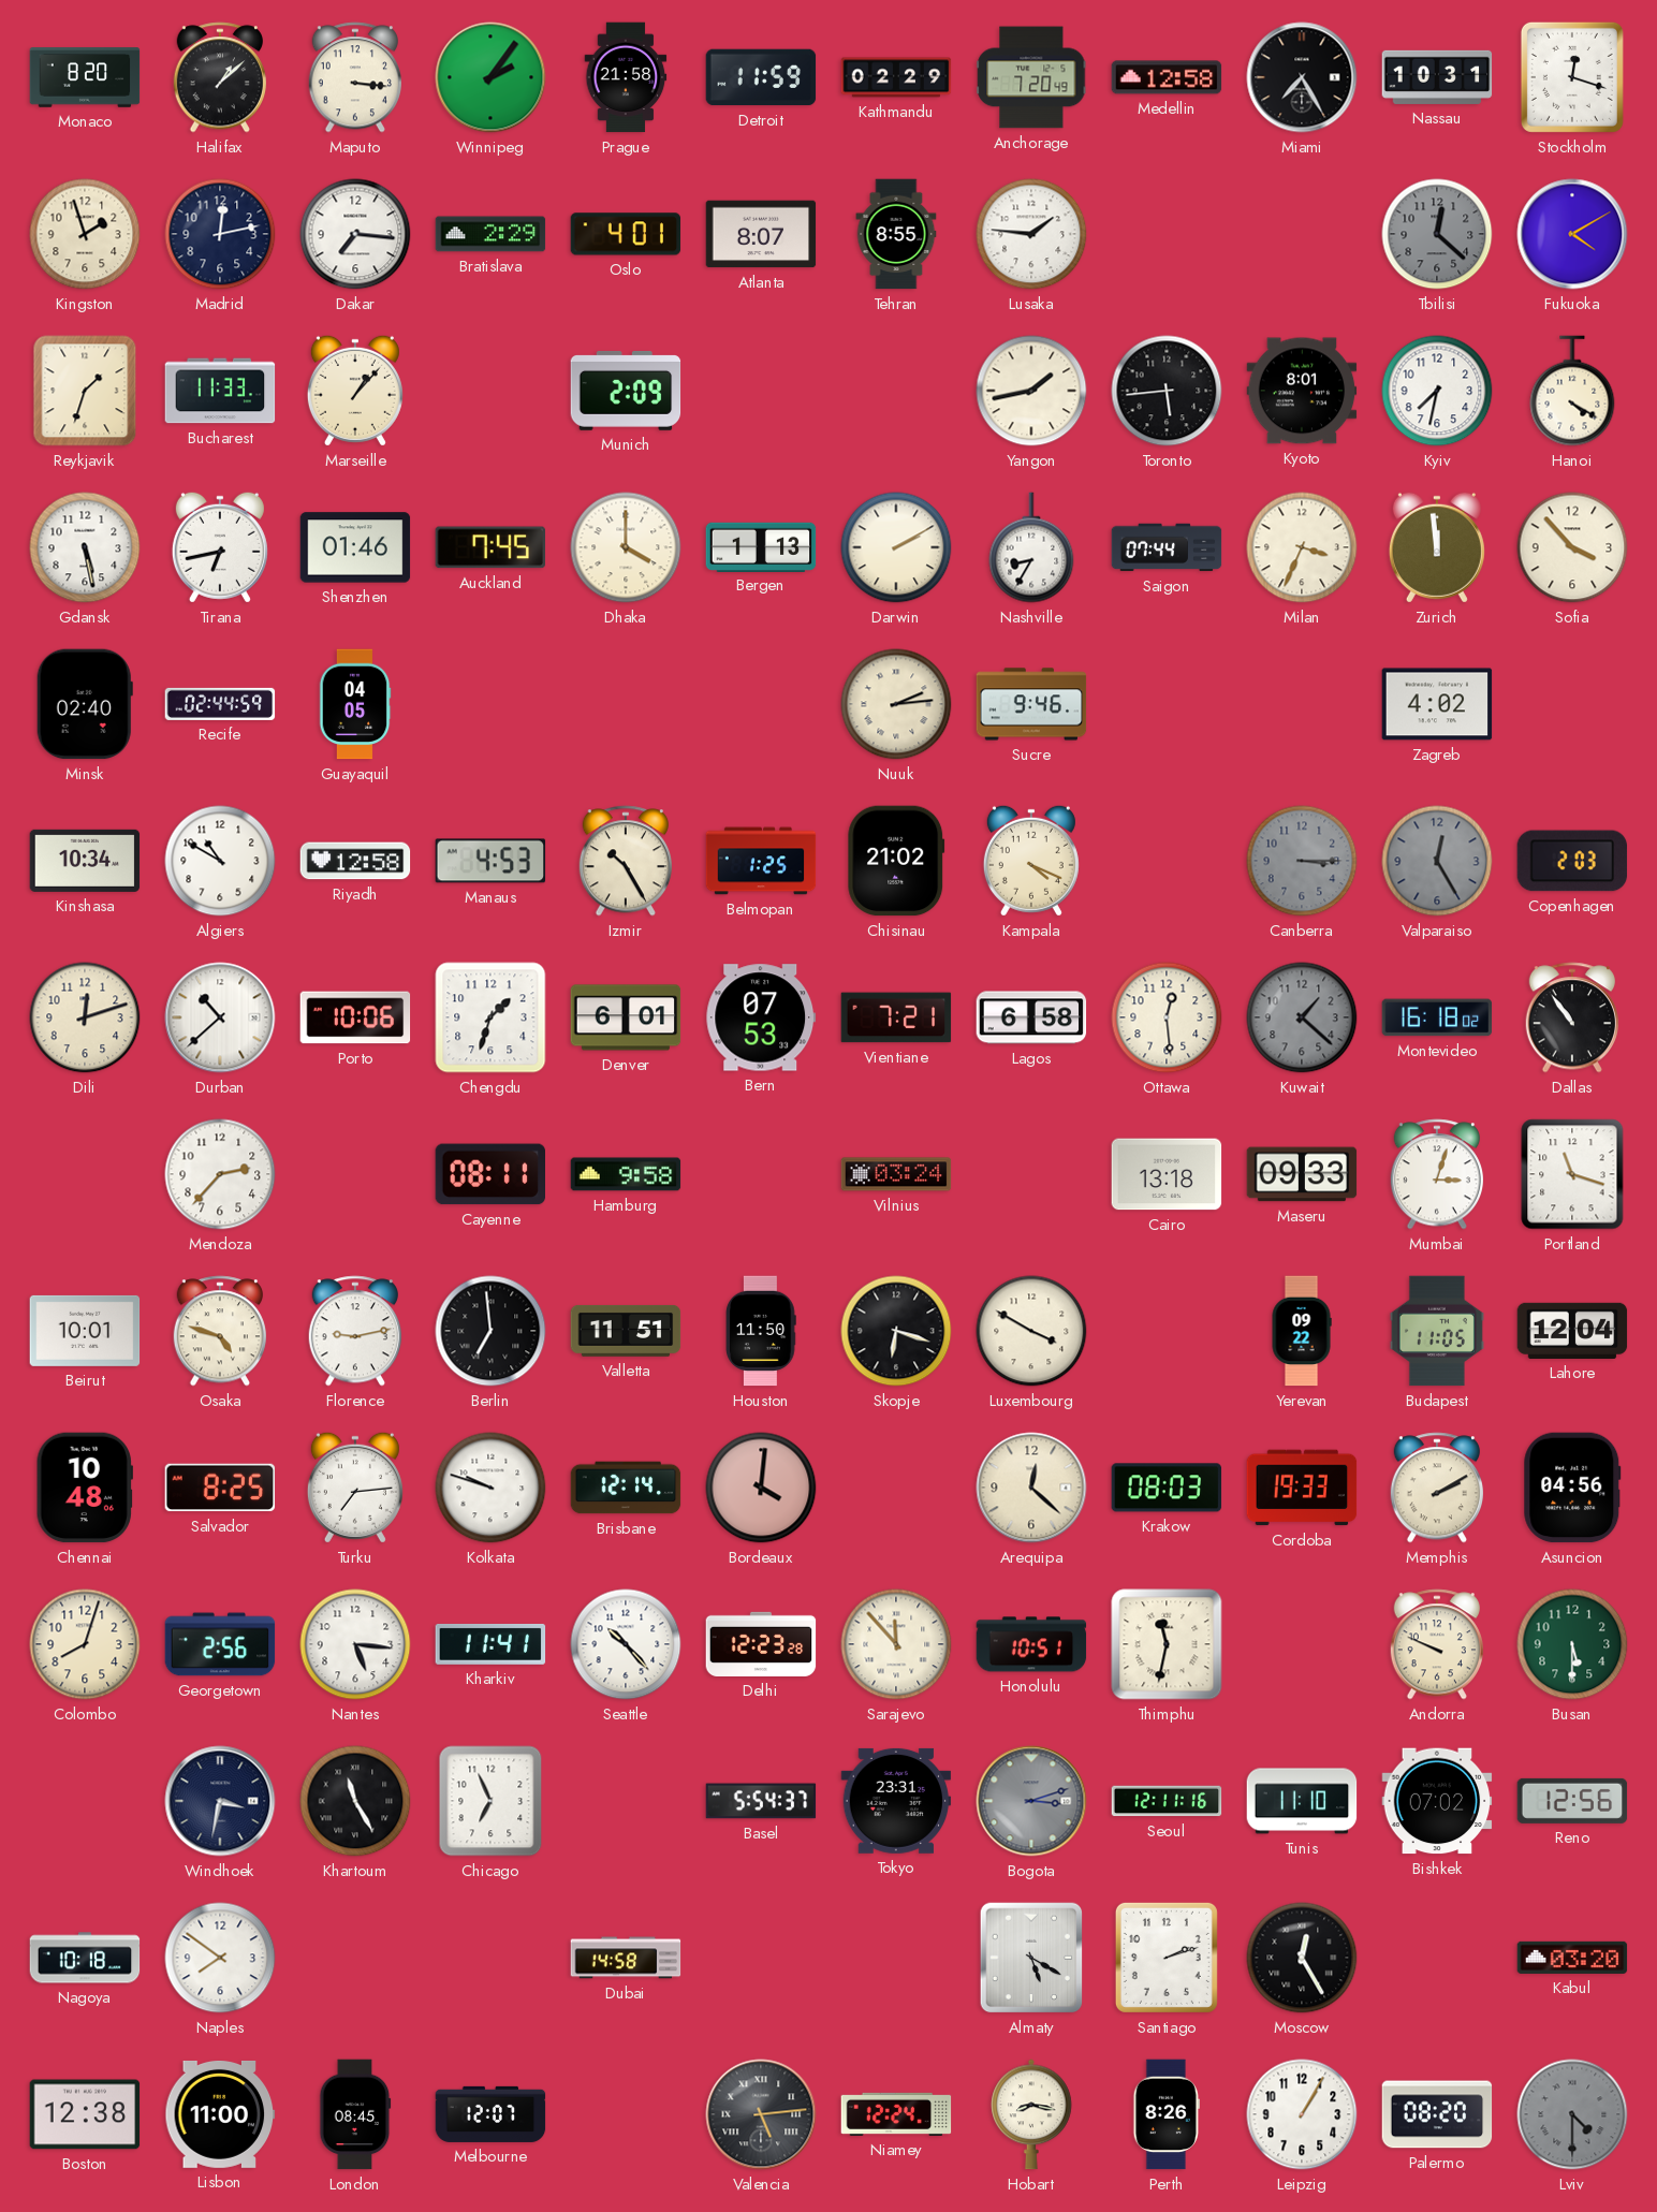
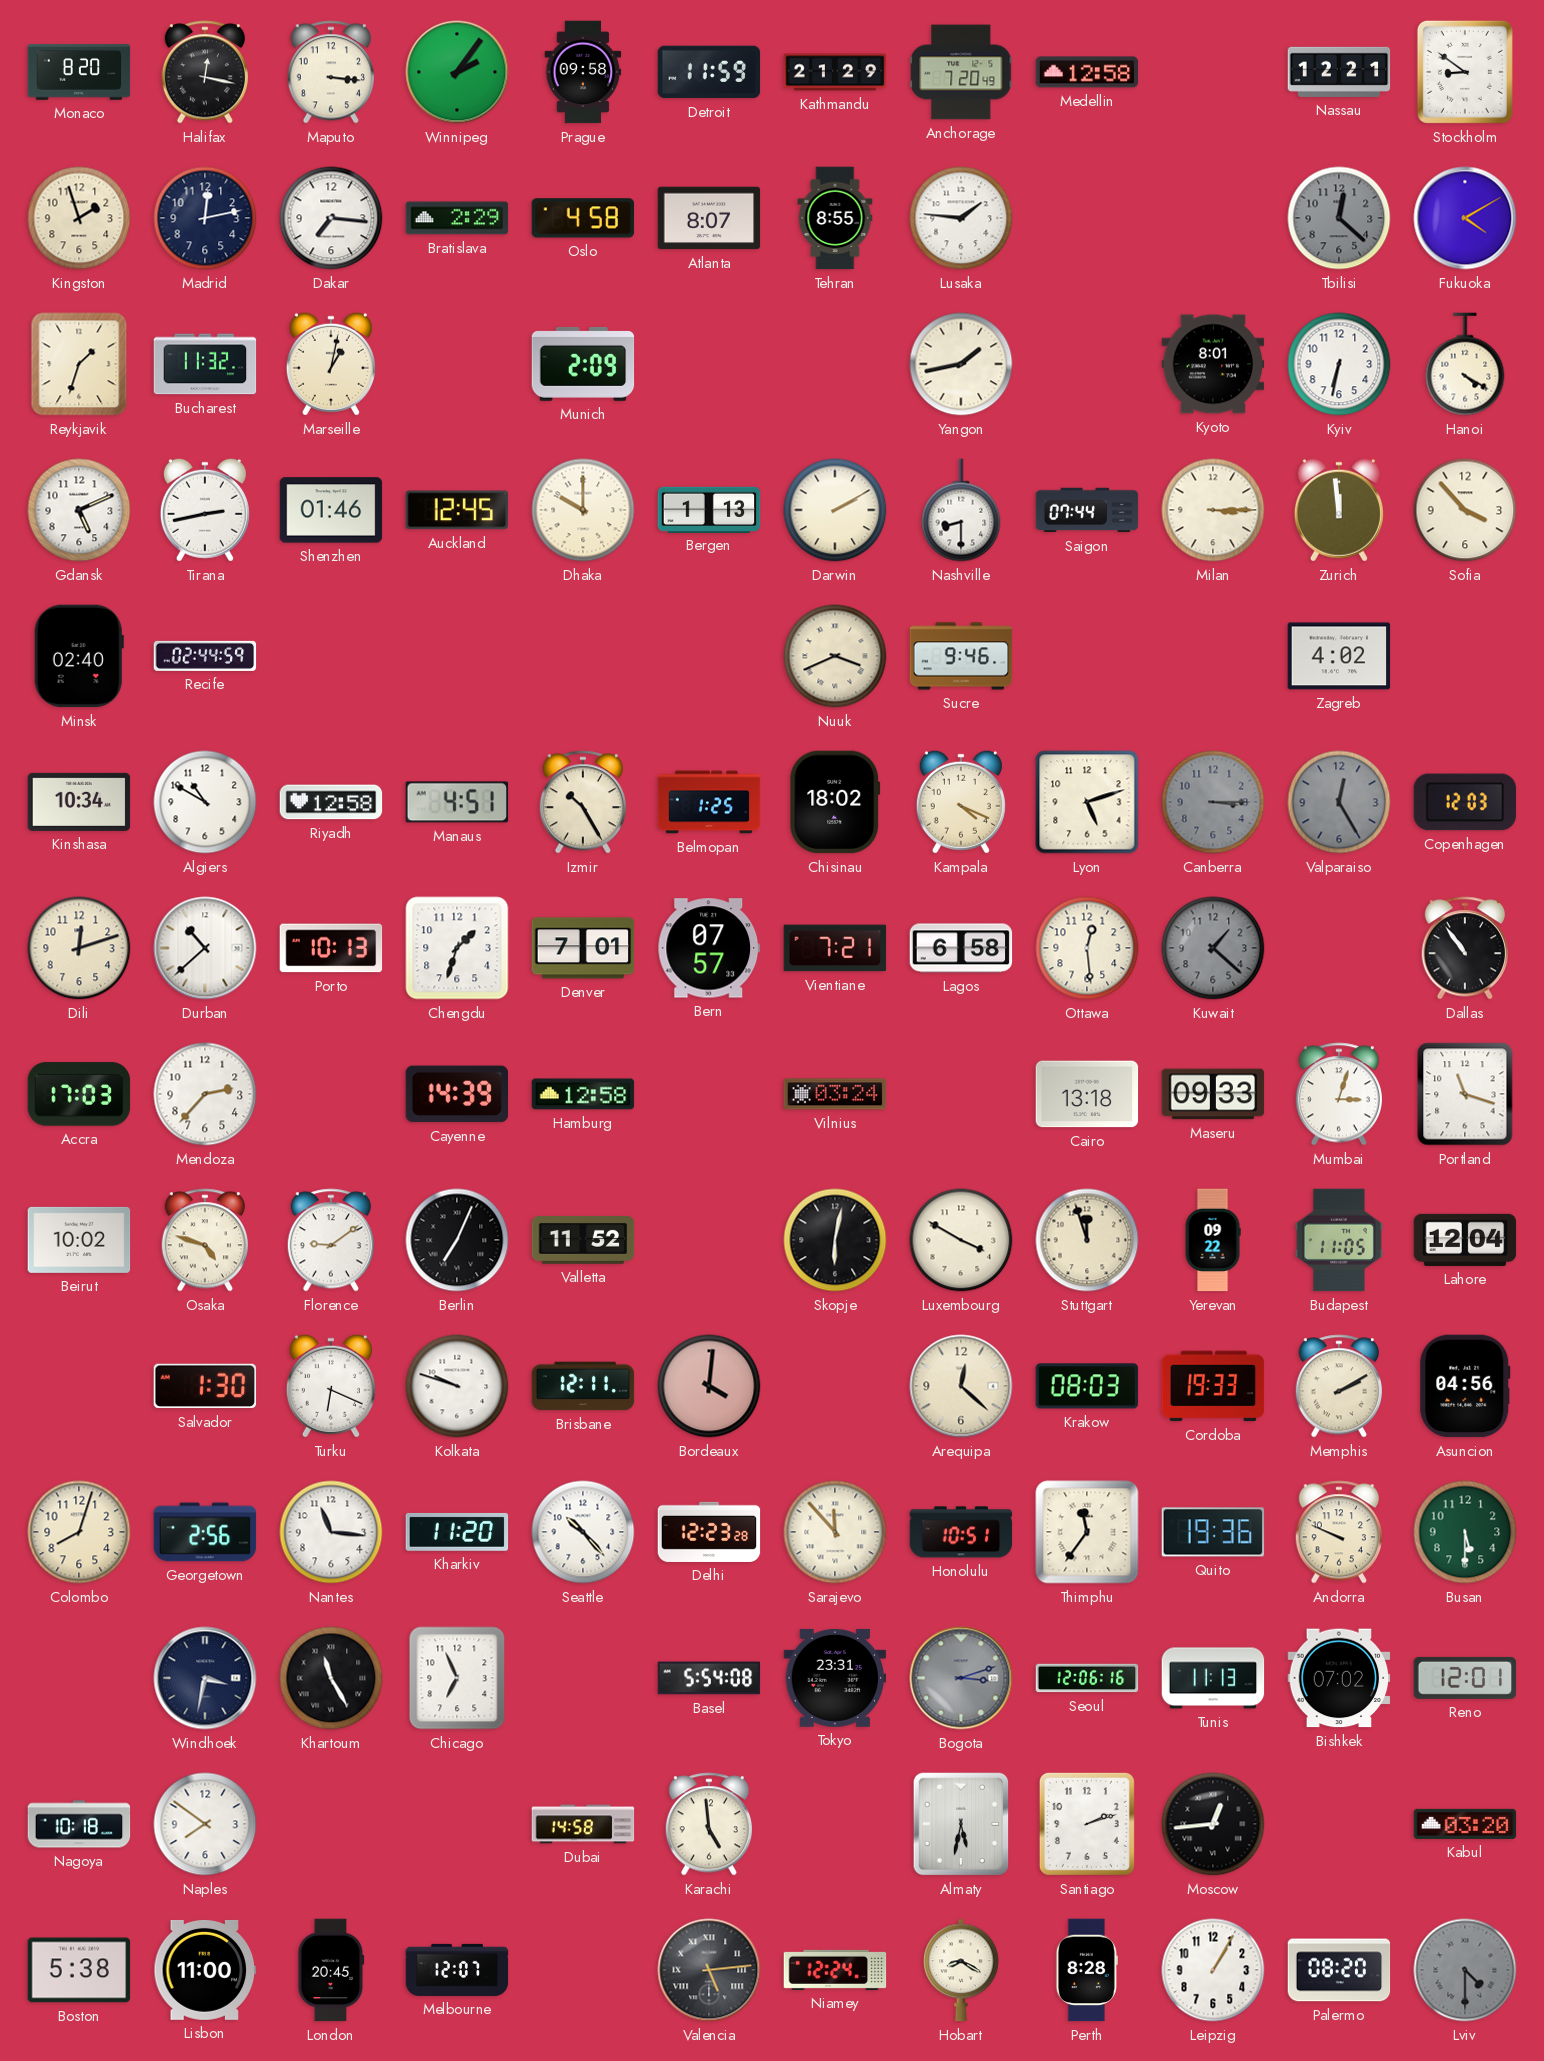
Halifax: 1:08 -> 12:17 (204, 72)
Prague: 21:58 -> 09:58 (583, 72)
Kathmandu: 02:29 -> 21:29 (835, 72)
Miami: 7:25 -> none (1302, 77)
Nassau: 10:31 -> 12:21 (1339, 72)
Stockholm: 12:18 -> 8:51 (1465, 72)
Oslo: 4:01 -> 4:58 (583, 218)
Bucharest: 11:33 -> 11:32 (205, 364)
Marseille: 1:07 -> 1:02 (331, 364)
Toronto: 5:44 -> none (1167, 391)
Kyiv: 7:32 -> 6:32 (1339, 364)
Gdansk: 5:28 -> 5:11 (79, 510)
Tirana: 6:43 -> 2:43 (205, 510)
Auckland: 7:45 -> 12:45 (456, 510)
Dhaka: 4:00 -> 10:00 (583, 510)
Nashville: 8:35 -> 8:30 (961, 510)
Milan: 3:34 -> 3:15 (1213, 510)
Guayaquil: 04:05 -> none (355, 704)
Nuuk: 2:14 -> 3:41 (835, 656)
Manaus: 4:53 -> 4:51 (457, 802)
Chisinau: 21:02 -> 18:02 (835, 802)
Lyon: none -> 5:12 (1087, 802)
Copenhagen: 2:03 -> 12:03 (1465, 802)
Porto: 10:06 -> 10:13 (331, 948)
Denver: 6:01 -> 7:01 (583, 948)
Bern: 07:53 -> 07:57 (709, 948)
Montevideo: 16:18 -> none (1437, 1017)
Accra: none -> 17:03 (79, 1094)
Cayenne: 08:11 -> 14:39 (456, 1094)
Hamburg: 9:58 -> 12:58 (583, 1094)
Beirut: 10:01 -> 10:02 (79, 1240)
Florence: 9:13 -> 9:09 (330, 1240)
Berlin: 6:59 -> 7:04 (457, 1240)
Valletta: 11:51 -> 11:52 (583, 1240)
Houston: 11:50 -> none (761, 1331)
Skopje: 6:18 -> 6:02 (835, 1240)
Stuttgart: none -> 11:57 (1087, 1240)
Chennai: 10:48 -> none (85, 1488)
Salvador: 8:25 -> 1:30 (205, 1386)
Turku: 7:14 -> 6:19 (331, 1386)
Brisbane: 12:14 -> 12:11 (583, 1386)
Nantes: 5:16 -> 11:16 (331, 1532)
Kharkiv: 11:41 -> 11:20 (457, 1532)
Thimphu: 11:32 -> 11:36 (1087, 1532)
Quito: none -> 19:36 (1213, 1532)
Basel: 5:54:37 -> 5:54:08 (709, 1678)
Seoul: 12:11 -> 12:06 (1087, 1678)
Tunis: 11:10 -> 11:13 (1213, 1678)
Reno: 12:56 -> 12:01 (1465, 1678)
Karachi: none -> 4:59 (708, 1824)
Almaty: 5:20 -> 5:32 (961, 1824)
Moscow: 12:25 -> 12:44 (1213, 1824)
Boston: 12:38 -> 5:38 (79, 1970)
London: 08:45 -> 20:45 (331, 1970)
Hobart: 8:17 -> 8:20 (961, 1970)
Perth: 8:26 -> 8:28 (1087, 1970)
